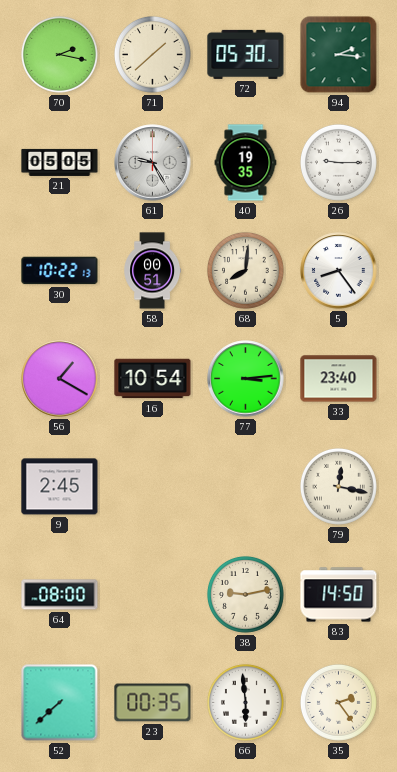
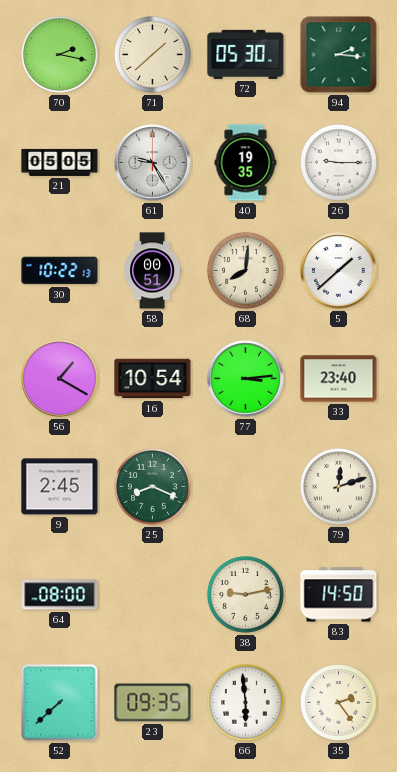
5: 8:24 -> 1:38 (339, 271)
25: none -> 8:19 (153, 487)
79: 12:17 -> 12:12 (339, 487)
23: 00:35 -> 09:35 (153, 703)
